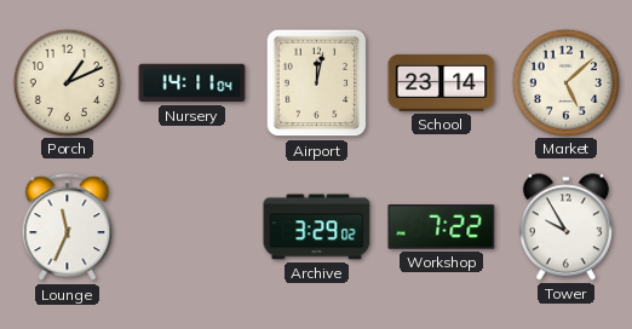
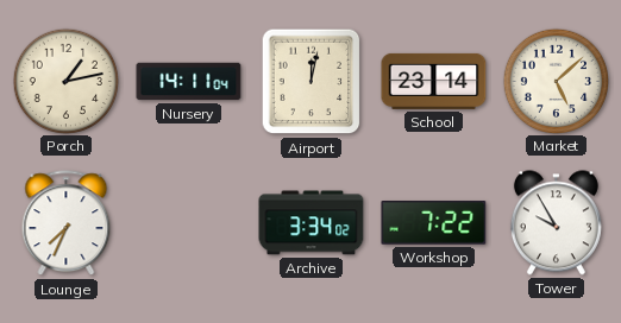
Porch: 1:11 -> 1:13 (65, 81)
Lounge: 11:34 -> 7:34 (67, 223)
Archive: 3:29 -> 3:34 (312, 223)
